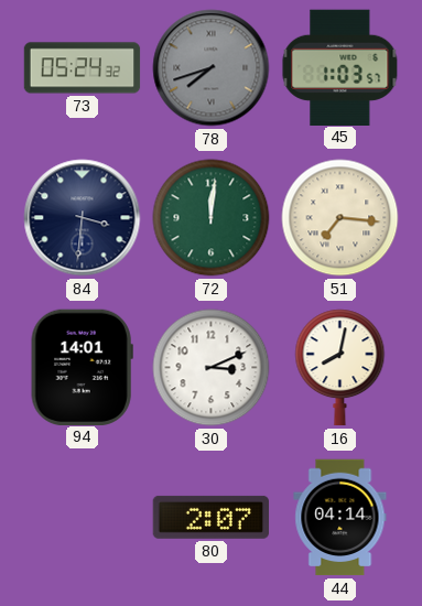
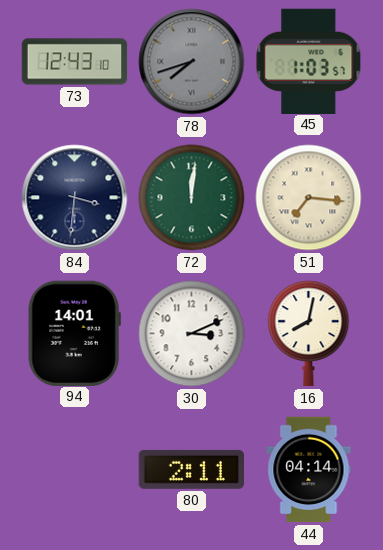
73: 05:24 -> 12:43 (75, 62)
80: 2:07 -> 2:11 (191, 469)
